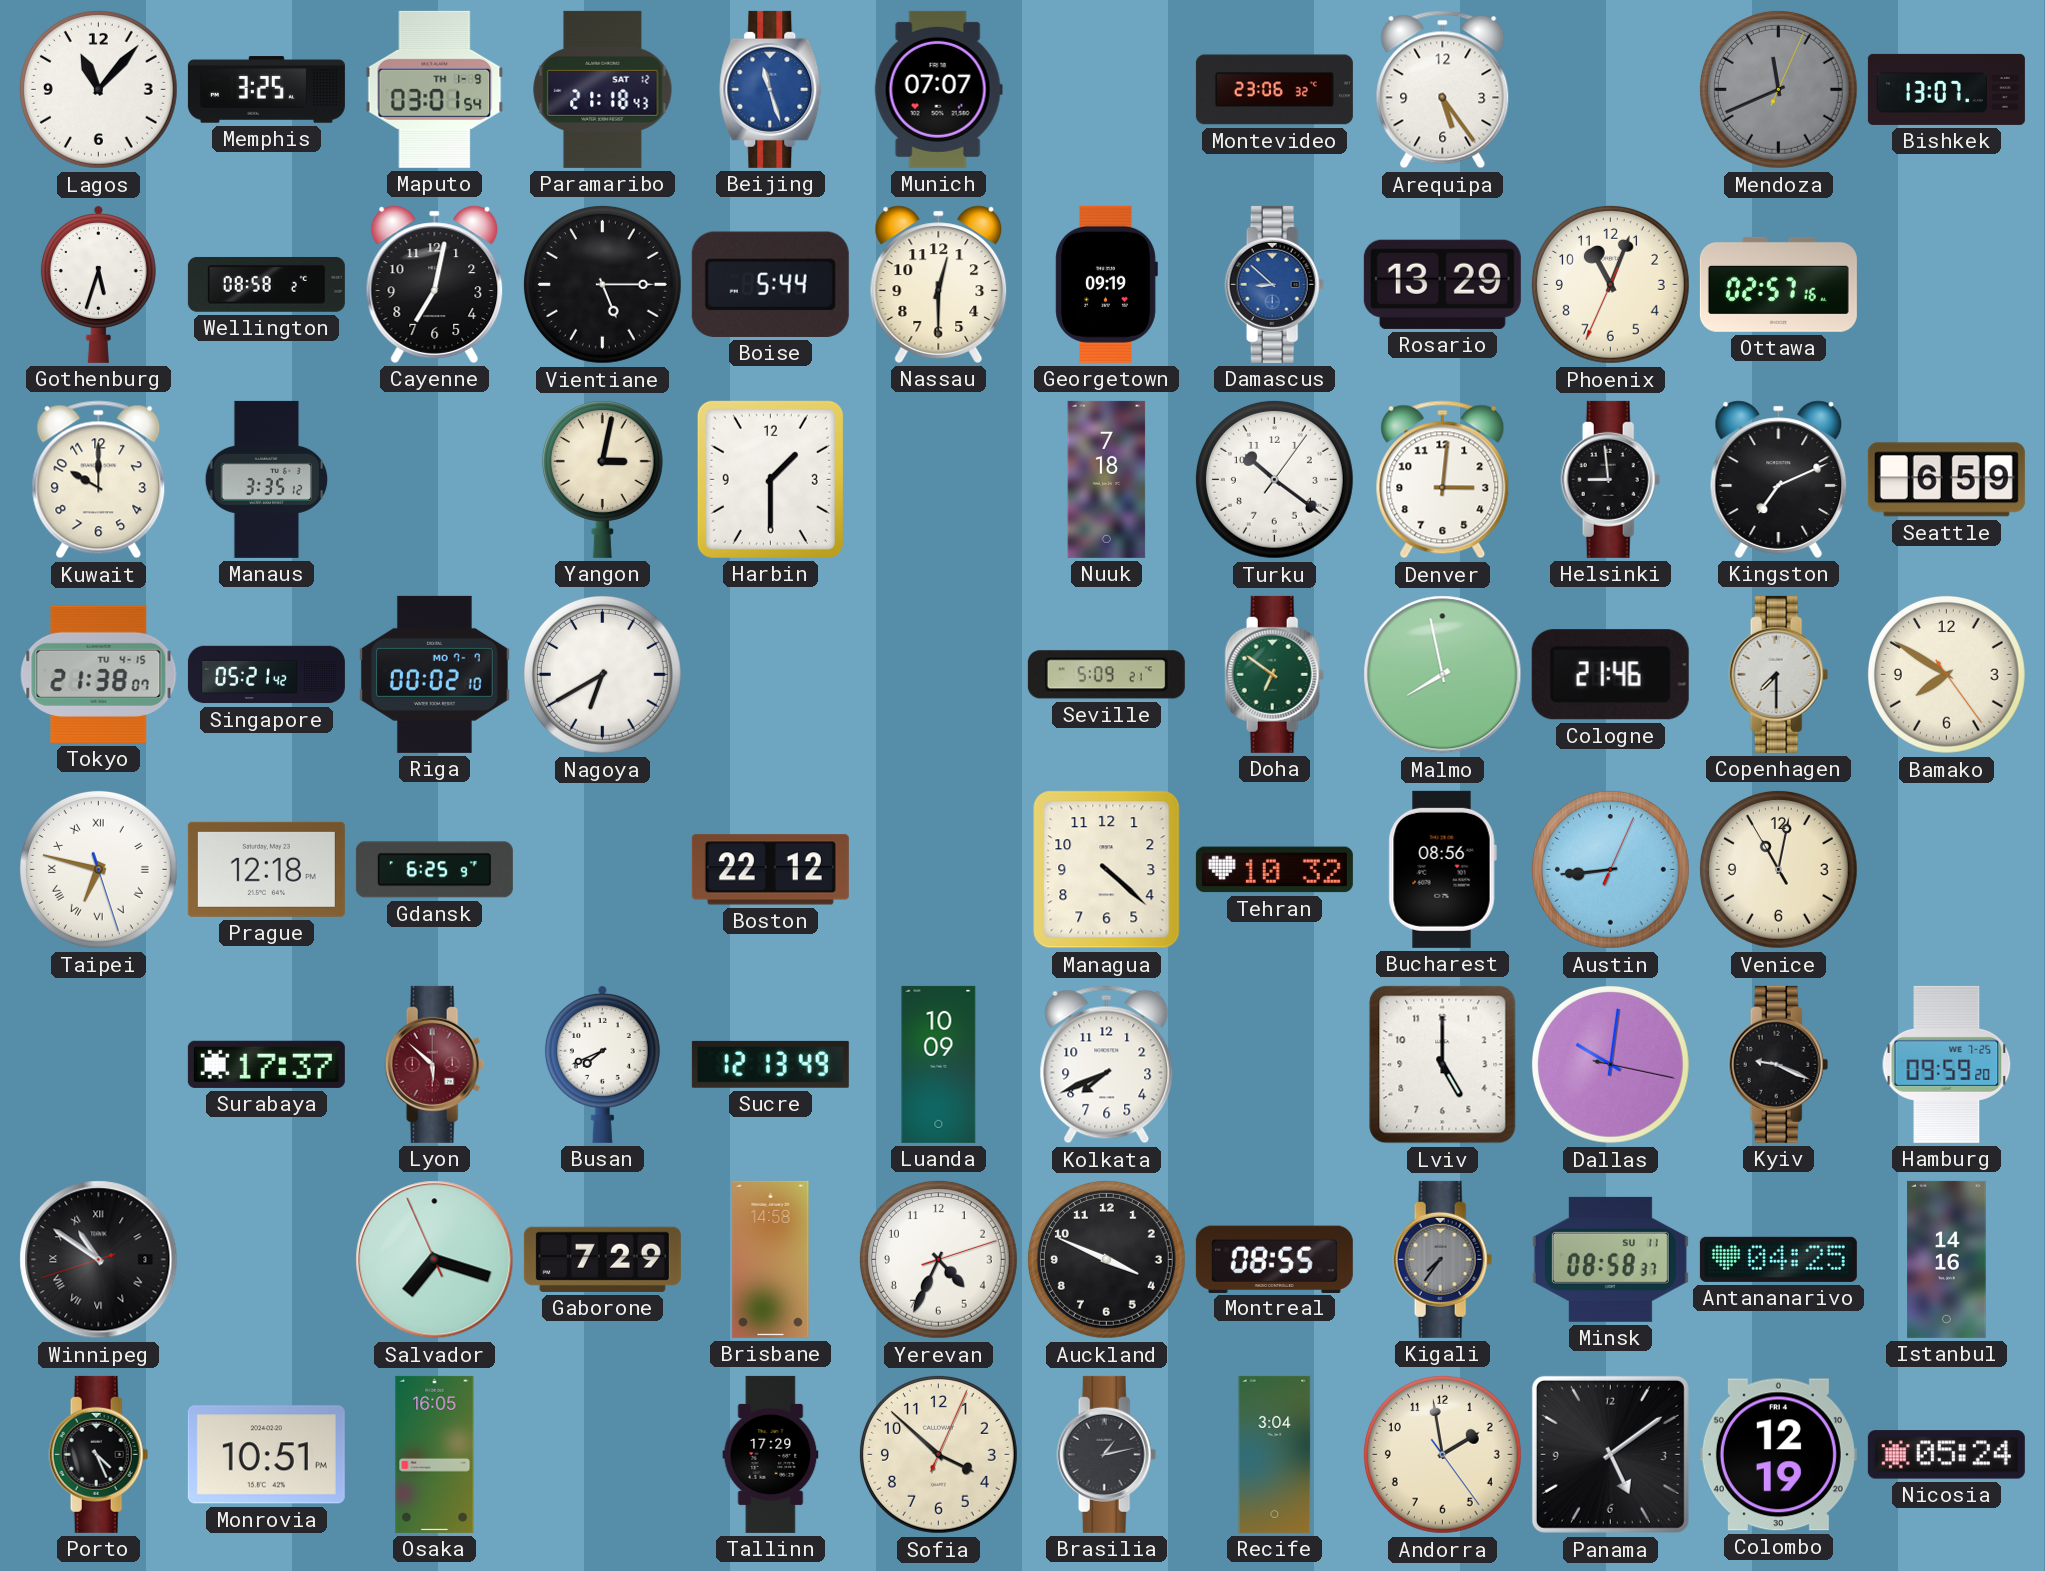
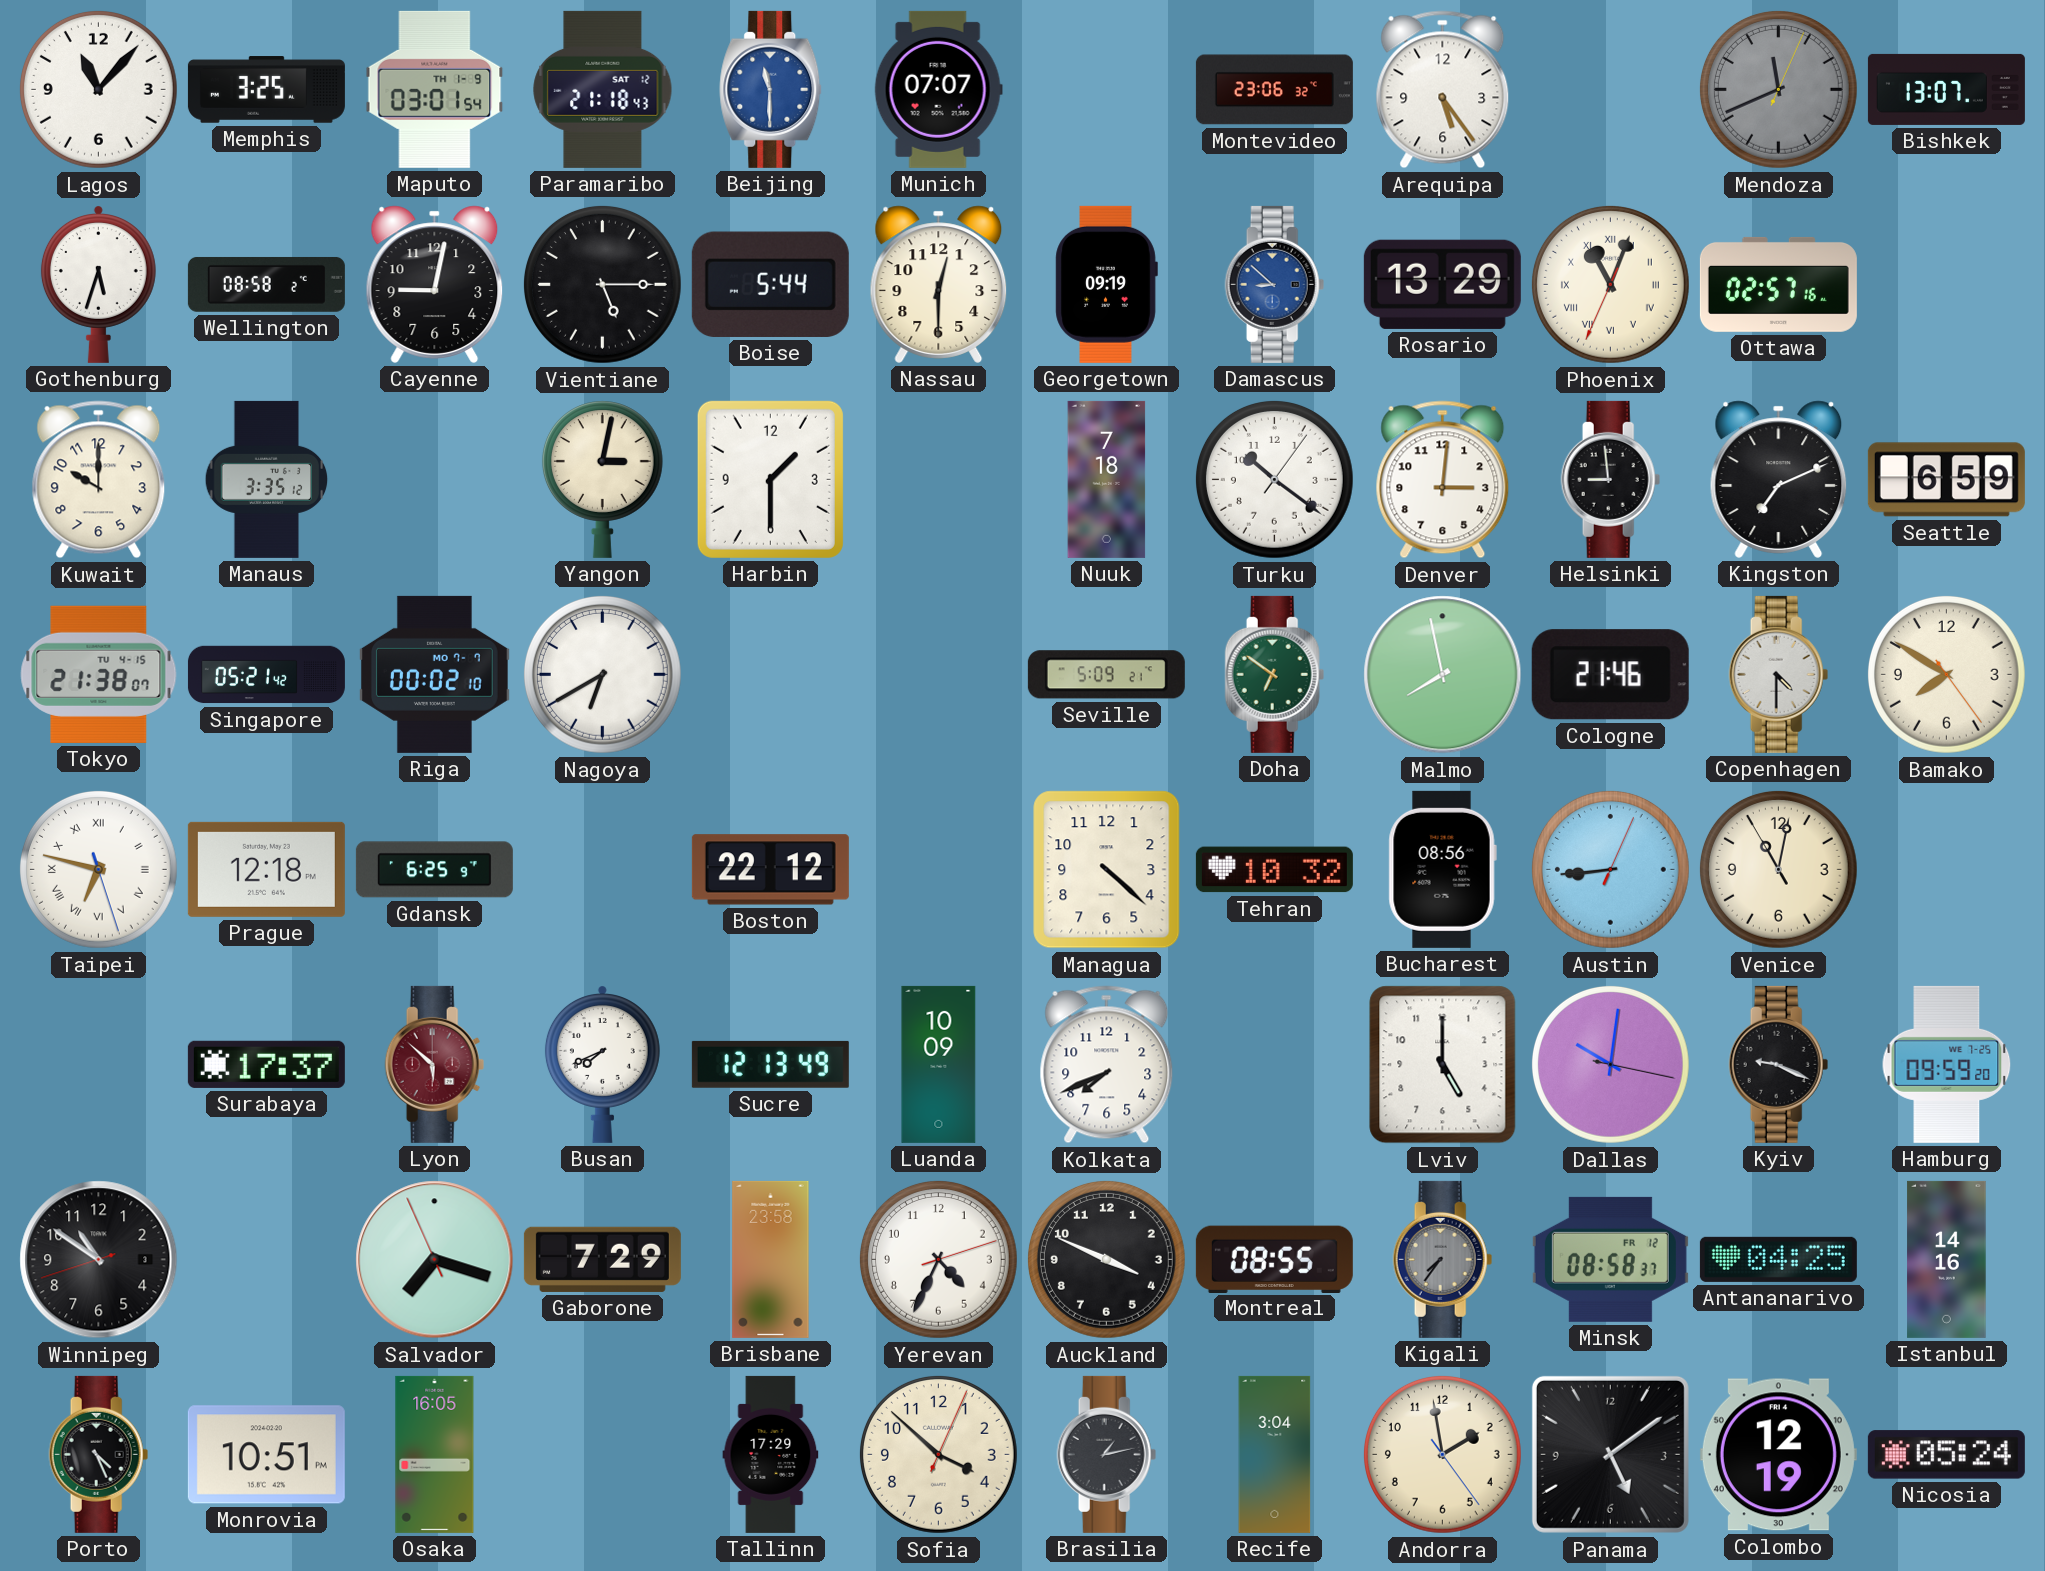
Beijing: 11:27 -> 11:30 (771, 89)
Cayenne: 7:02 -> 9:02 (435, 284)
Phoenix numerals: Arabic -> Roman (1610, 284)
Copenhagen: 7:30 -> 4:30 (1779, 674)
Winnipeg numerals: Roman -> Arabic (99, 1260)
Brisbane: 14:58 -> 23:58 (771, 1259)
Minsk date: SU 11 -> FR 12 (1610, 1259)
